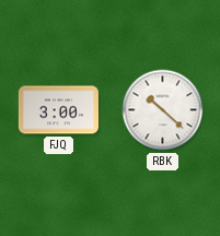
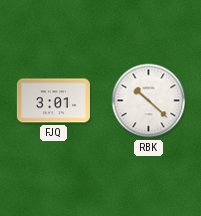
FJQ: 3:00 -> 3:01 (53, 101)
